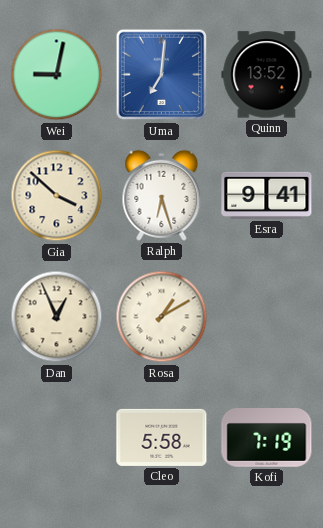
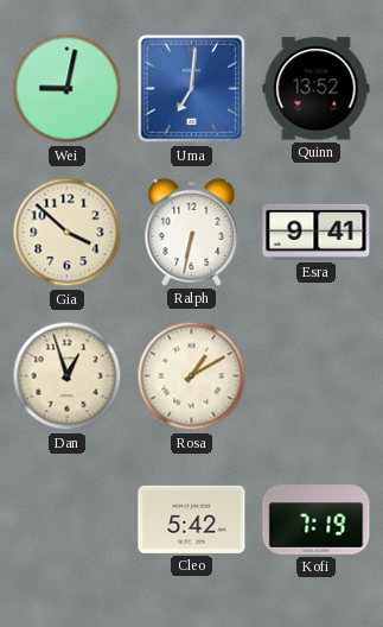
Ralph: 6:27 -> 6:32 (192, 232)
Dan: 12:56 -> 12:57 (68, 376)
Cleo: 5:58 -> 5:42 (192, 519)
